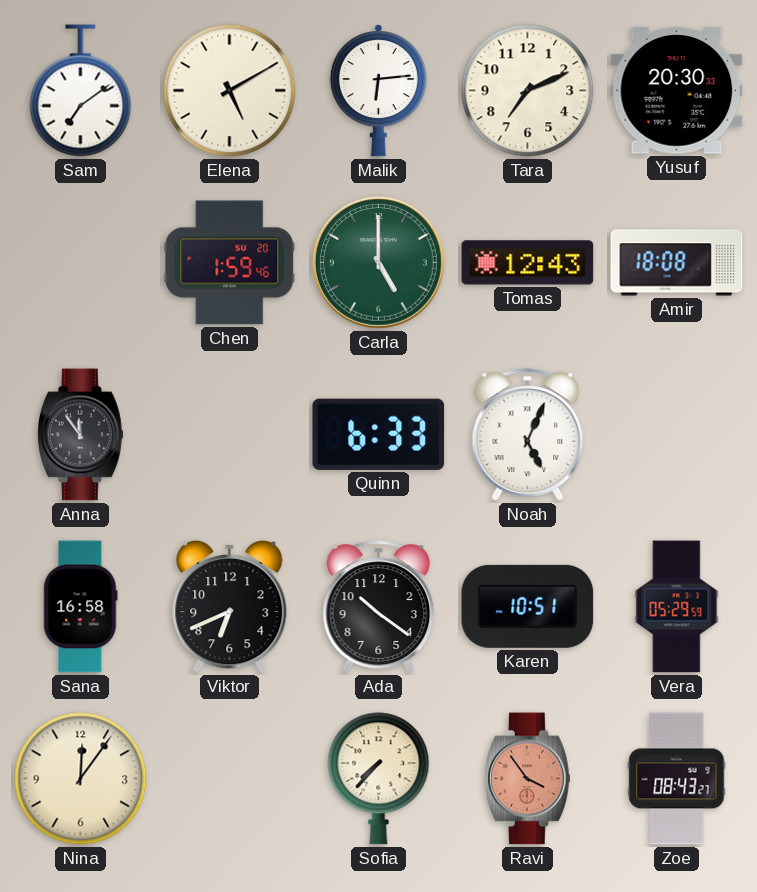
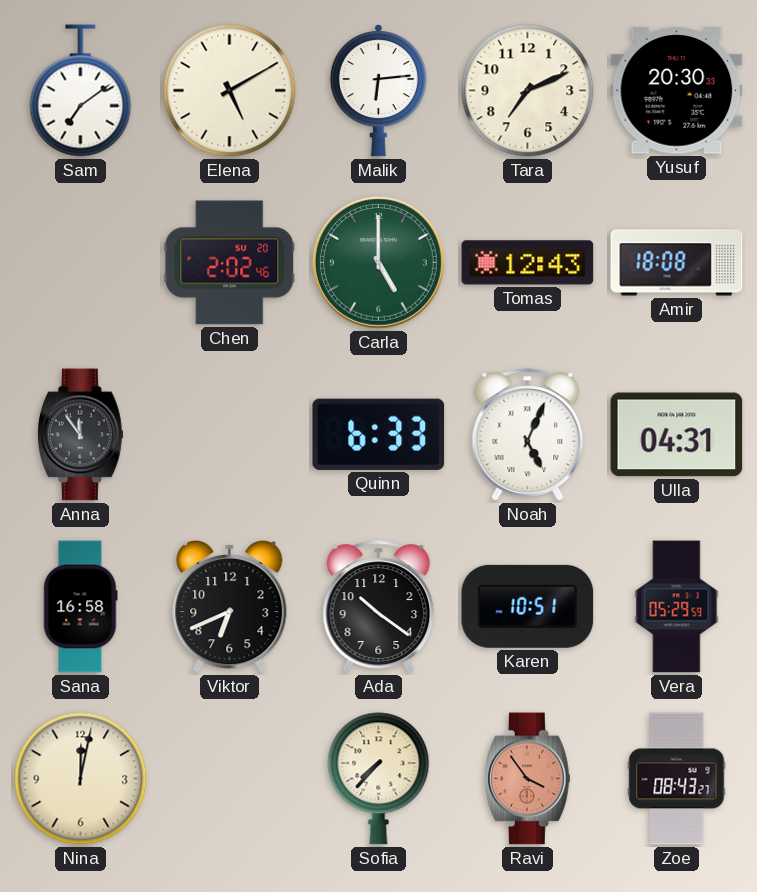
Chen: 1:59 -> 2:02 (230, 263)
Ulla: none -> 04:31 (677, 435)
Nina: 12:06 -> 12:02 (81, 779)
